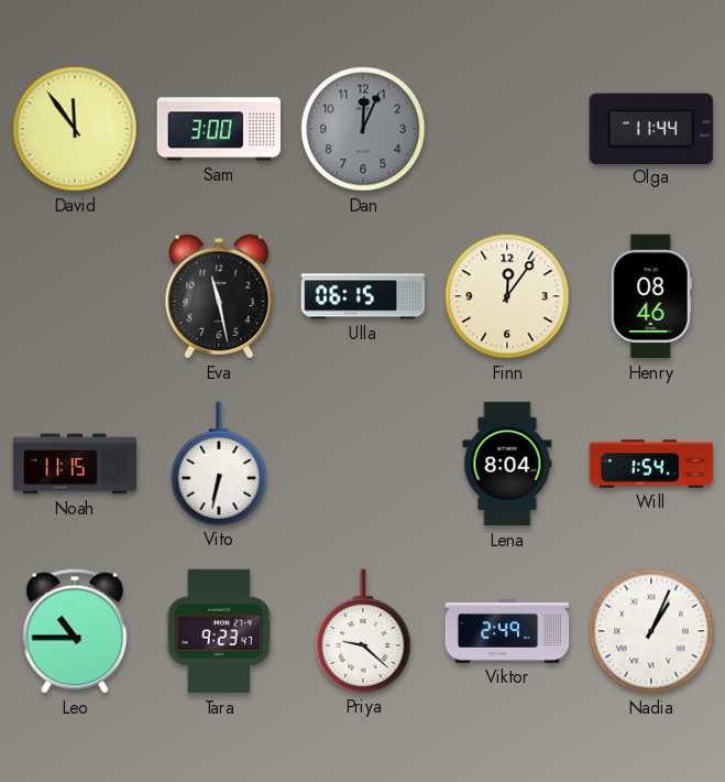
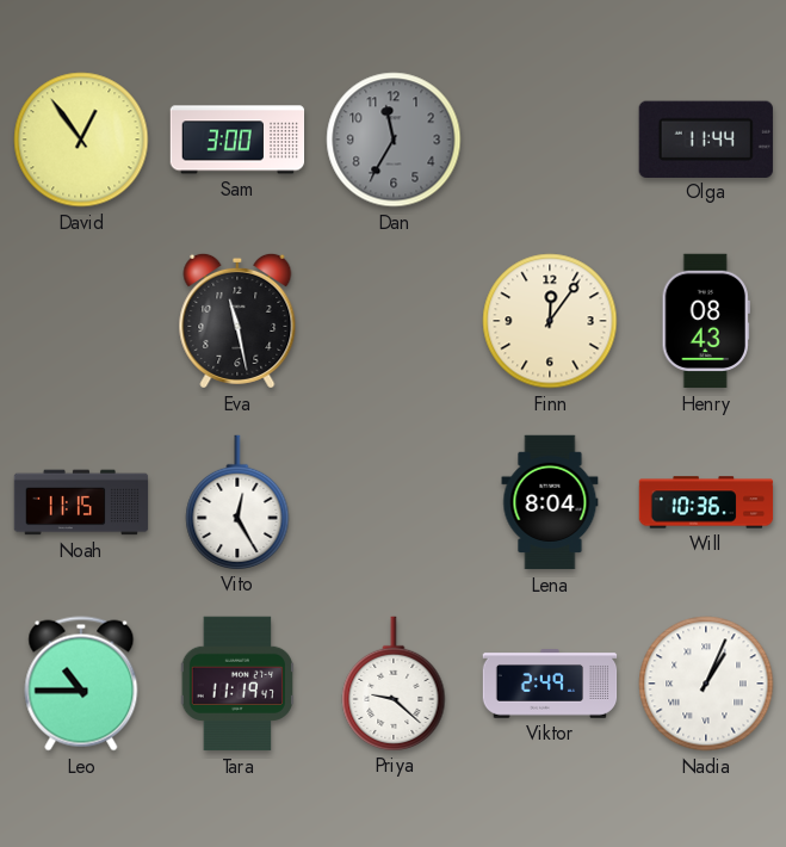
David: 11:54 -> 12:54 (81, 140)
Dan: 12:04 -> 11:35 (394, 140)
Ulla: 06:15 -> none (363, 296)
Henry: 08:46 -> 08:43 (706, 321)
Vito: 6:32 -> 12:25 (237, 502)
Will: 1:54 -> 10:36 (706, 502)
Tara: 9:23 -> 11:19 (237, 684)
